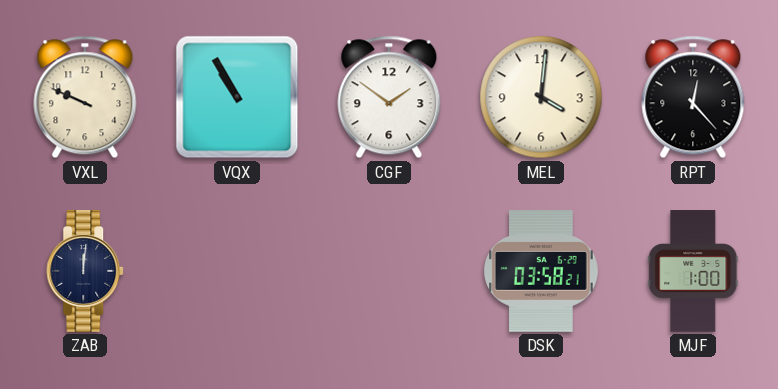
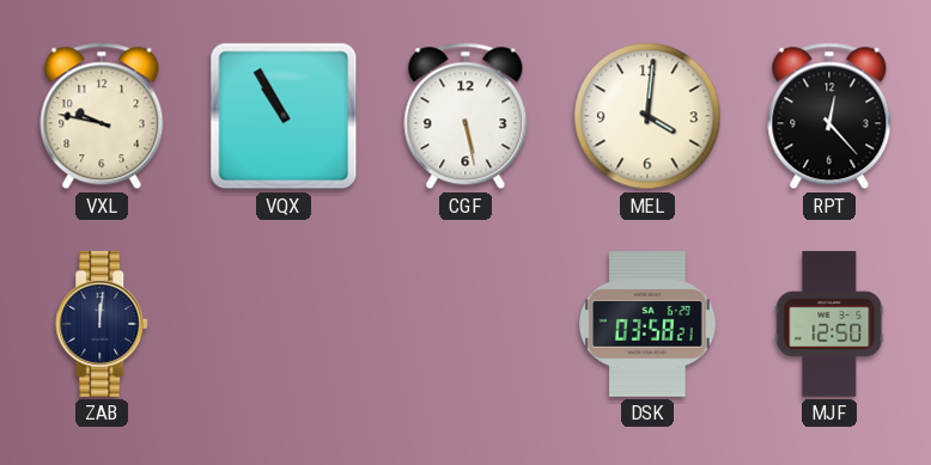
VXL: 9:49 -> 9:47 (102, 116)
CGF: 1:51 -> 5:28 (465, 116)
MJF: 1:00 -> 12:50 (829, 324)
